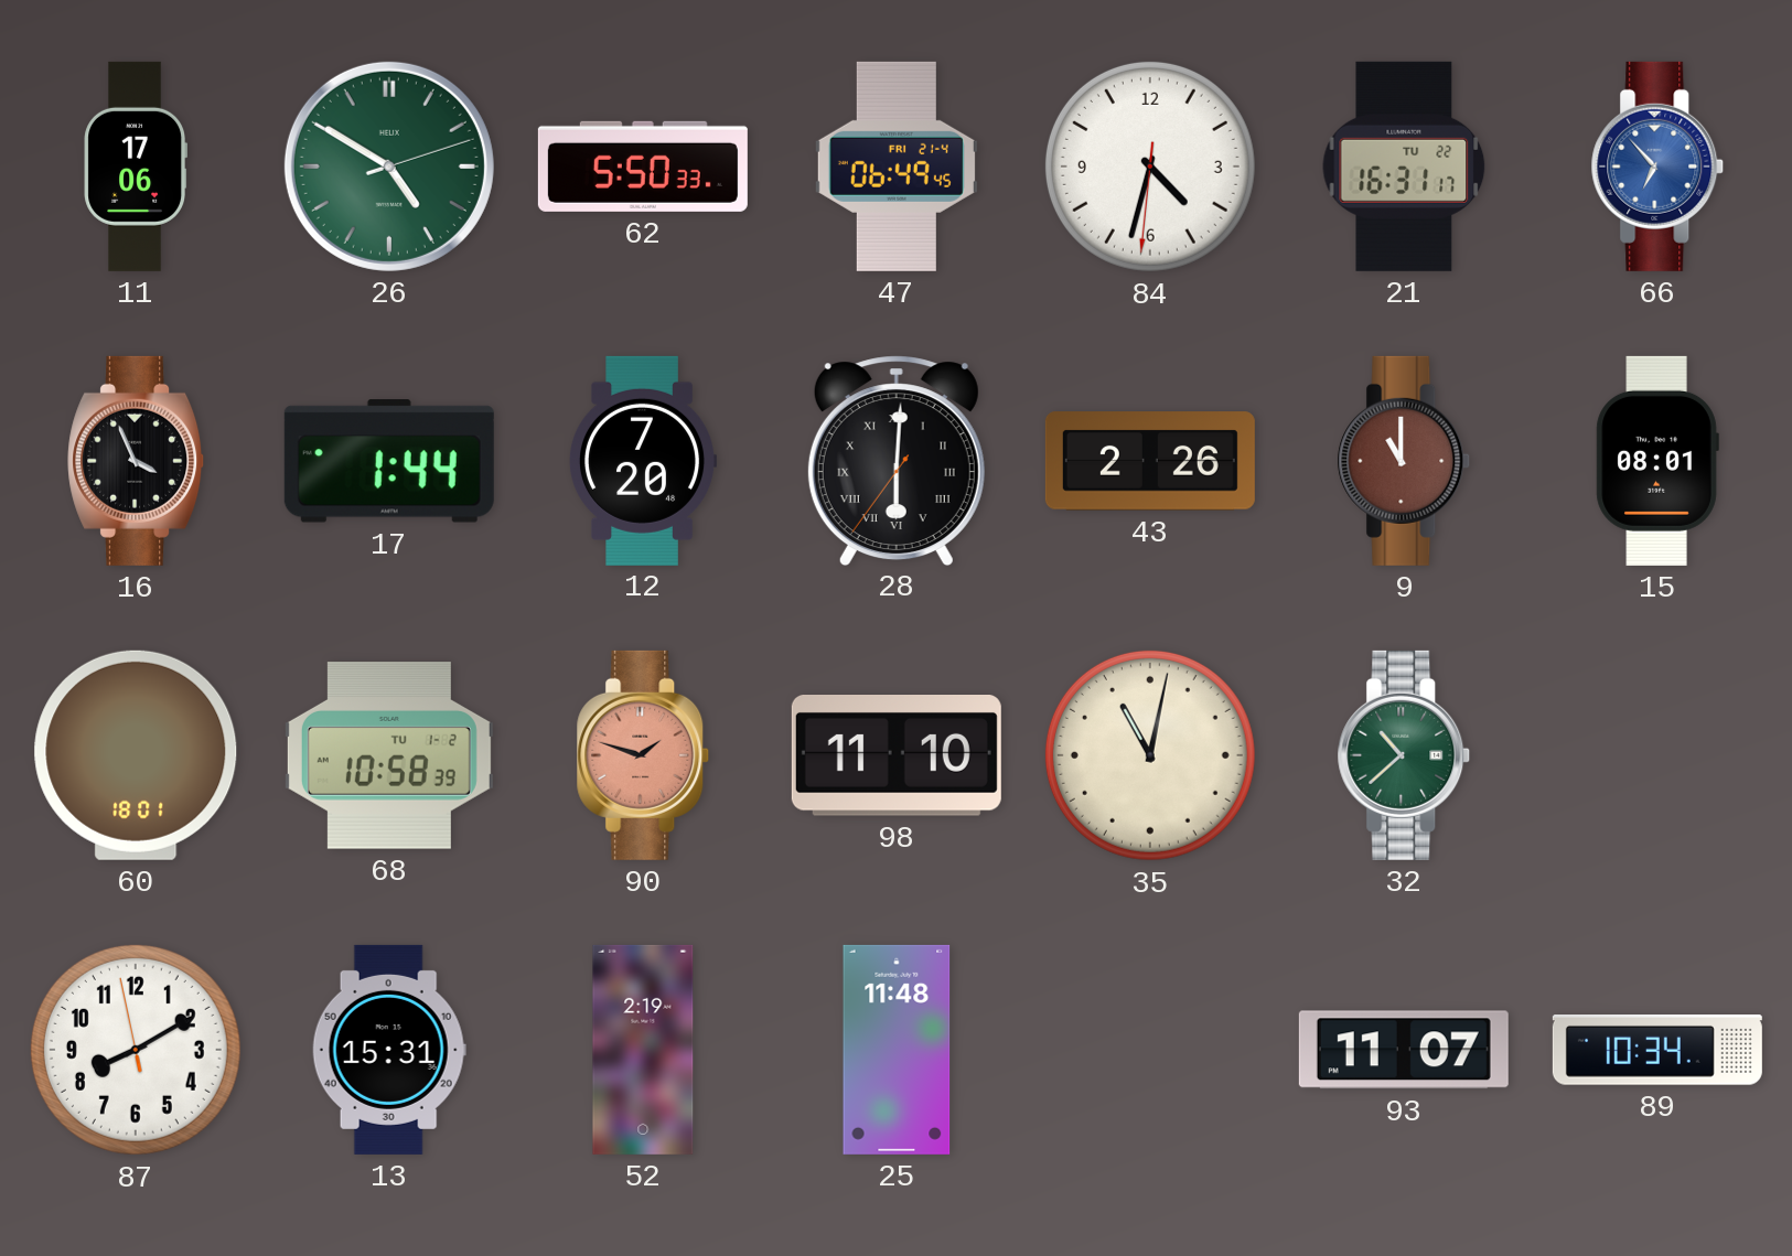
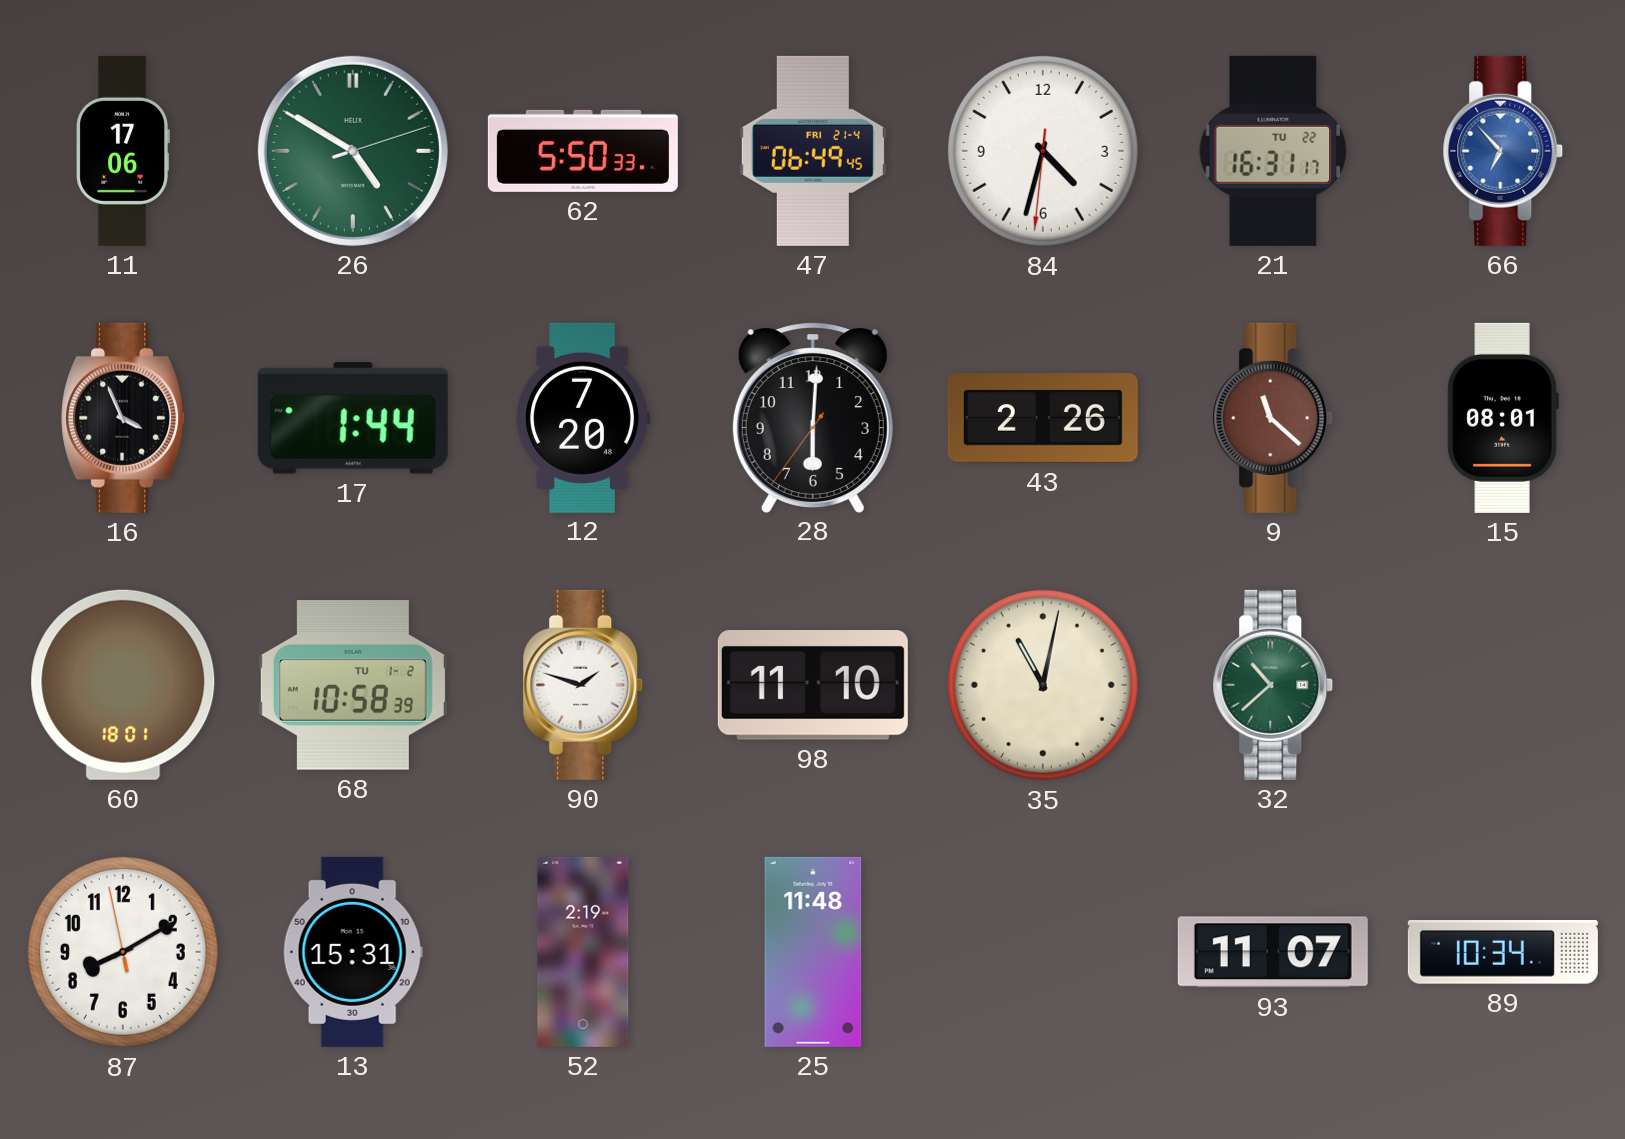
28 numerals: Roman -> Arabic (813, 417)
9: 11:00 -> 11:22 (1273, 418)
90 dial: salmon -> white (583, 685)
